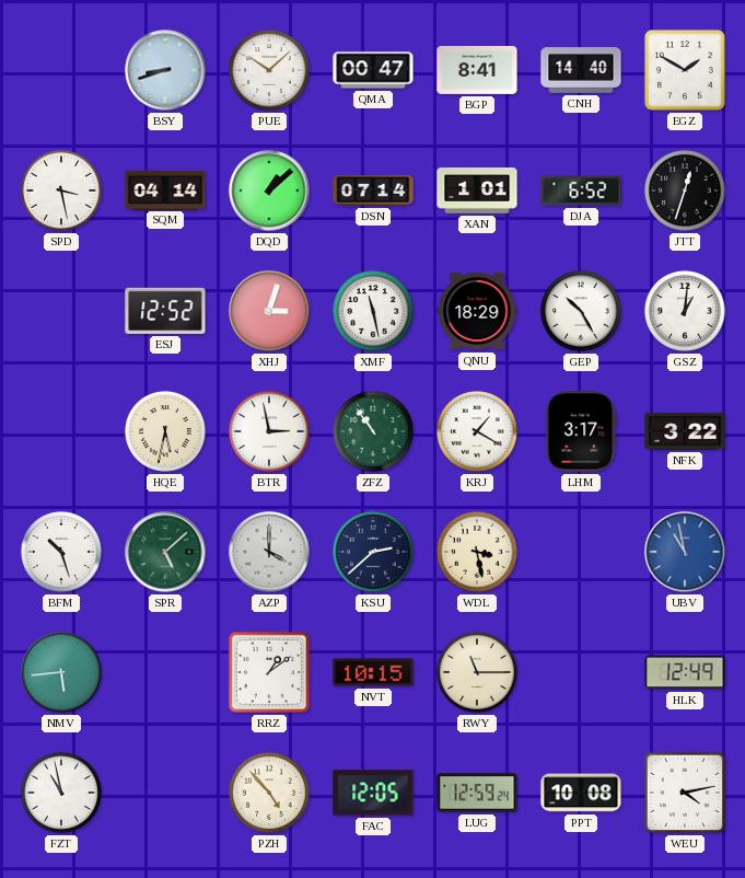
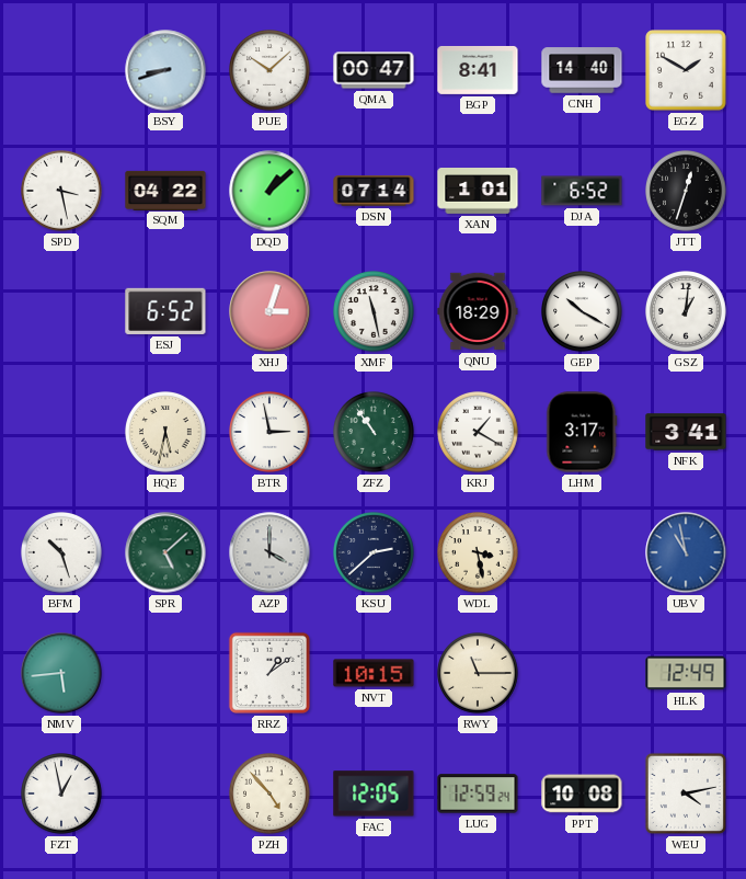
SQM: 04:14 -> 04:22 (165, 190)
ESJ: 12:52 -> 6:52 (165, 311)
GEP: 10:25 -> 10:20 (583, 312)
NFK: 3:22 -> 3:41 (686, 432)
FZT: 10:58 -> 12:58 (62, 795)
